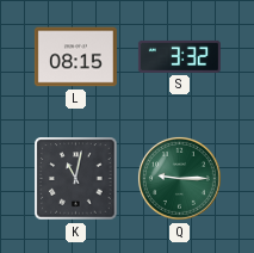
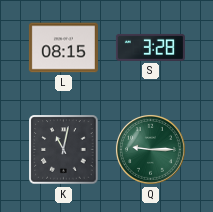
S: 3:32 -> 3:28 (150, 47)
